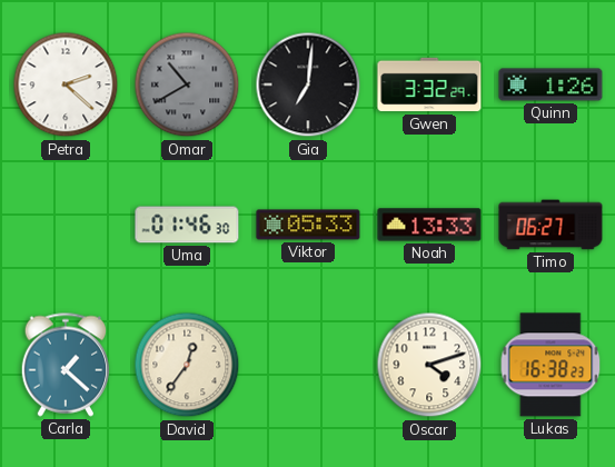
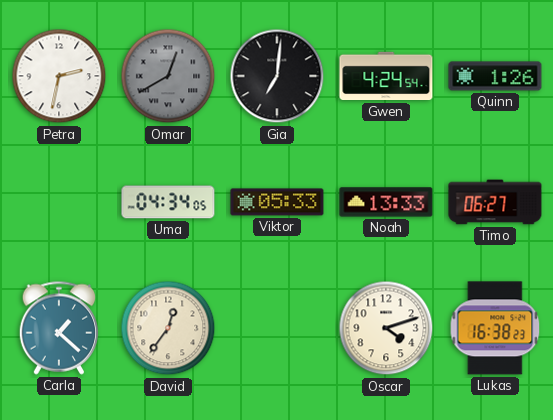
Petra: 2:22 -> 2:32 (59, 76)
Omar: 10:40 -> 12:40 (168, 76)
Gwen: 3:32 -> 4:24 (386, 76)
Uma: 01:46 -> 04:34 (168, 202)
